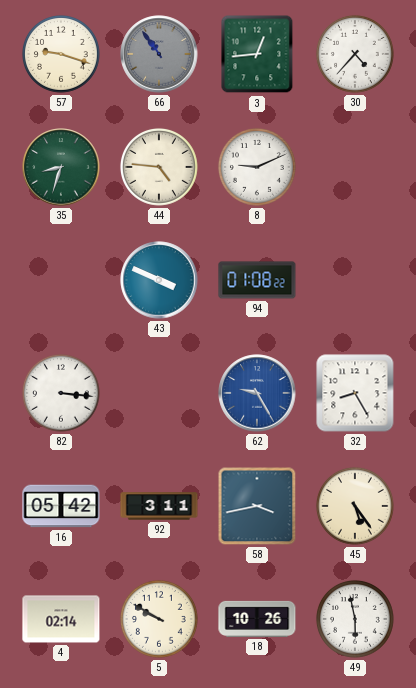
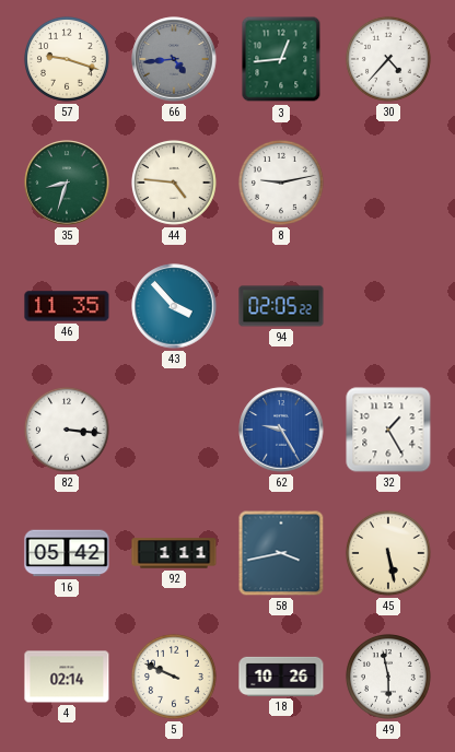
66: 10:54 -> 4:44 (174, 59)
8: 9:11 -> 9:13 (281, 183)
46: none -> 11:35 (67, 306)
43: 3:49 -> 3:53 (174, 306)
94: 01:08 -> 02:05 (281, 306)
32: 8:25 -> 1:25 (388, 430)
92: 3:11 -> 1:11 (174, 553)
45: 5:24 -> 5:28 (388, 553)
5: 9:50 -> 9:49 (174, 677)
